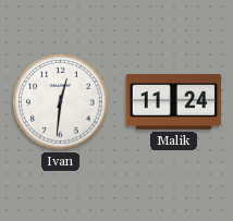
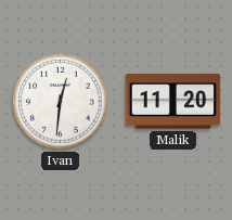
Malik: 11:24 -> 11:20 (173, 102)
